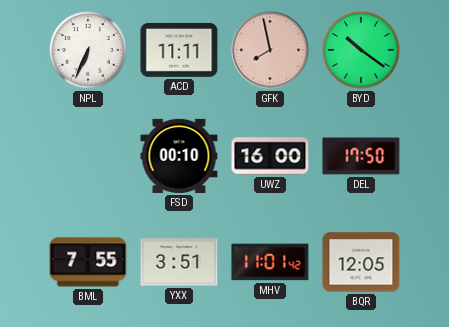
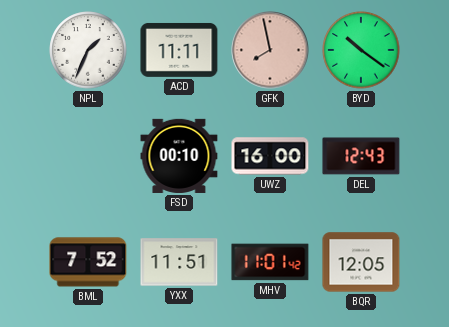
NPL: 6:34 -> 1:34 (88, 50)
DEL: 17:50 -> 12:43 (361, 156)
BML: 7:55 -> 7:52 (88, 262)
YXX: 3:51 -> 11:51 (179, 262)
